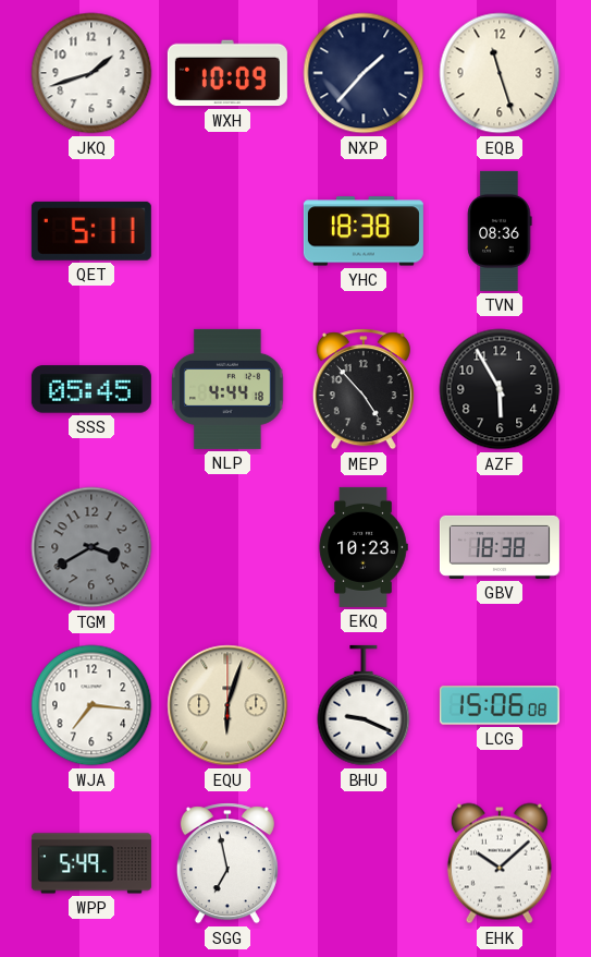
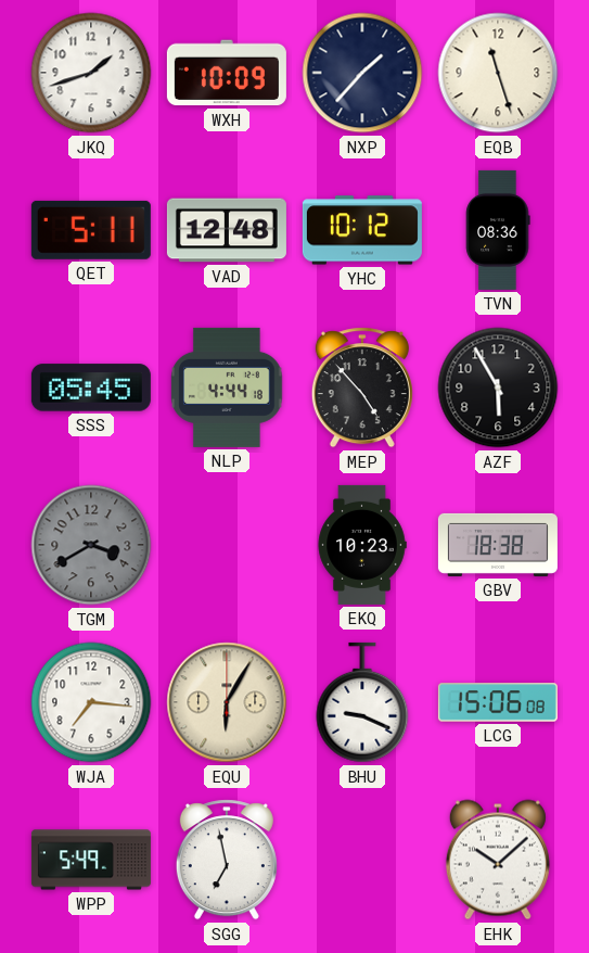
VAD: none -> 12:48 (227, 230)
YHC: 18:38 -> 10:12 (362, 230)
EQU: 6:03 -> 6:05 (227, 702)
